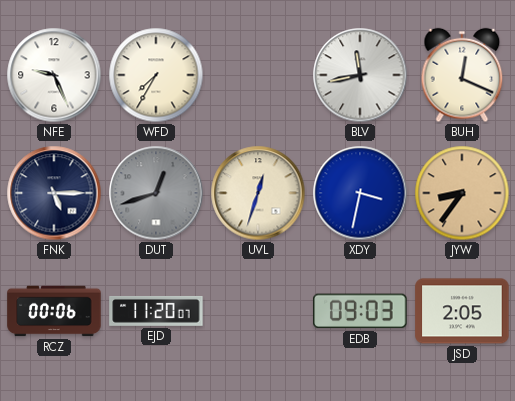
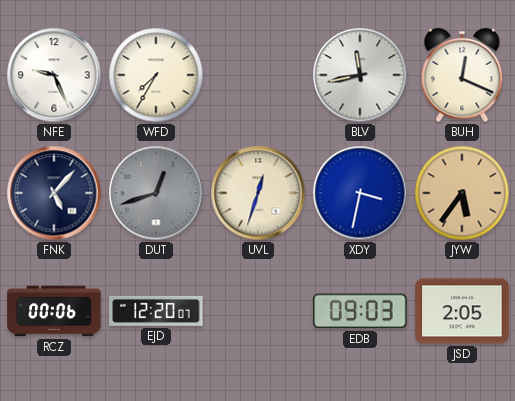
FNK: 5:15 -> 5:07 (54, 193)
JYW: 8:36 -> 5:36 (462, 193)
EJD: 11:20 -> 12:20 (156, 311)
